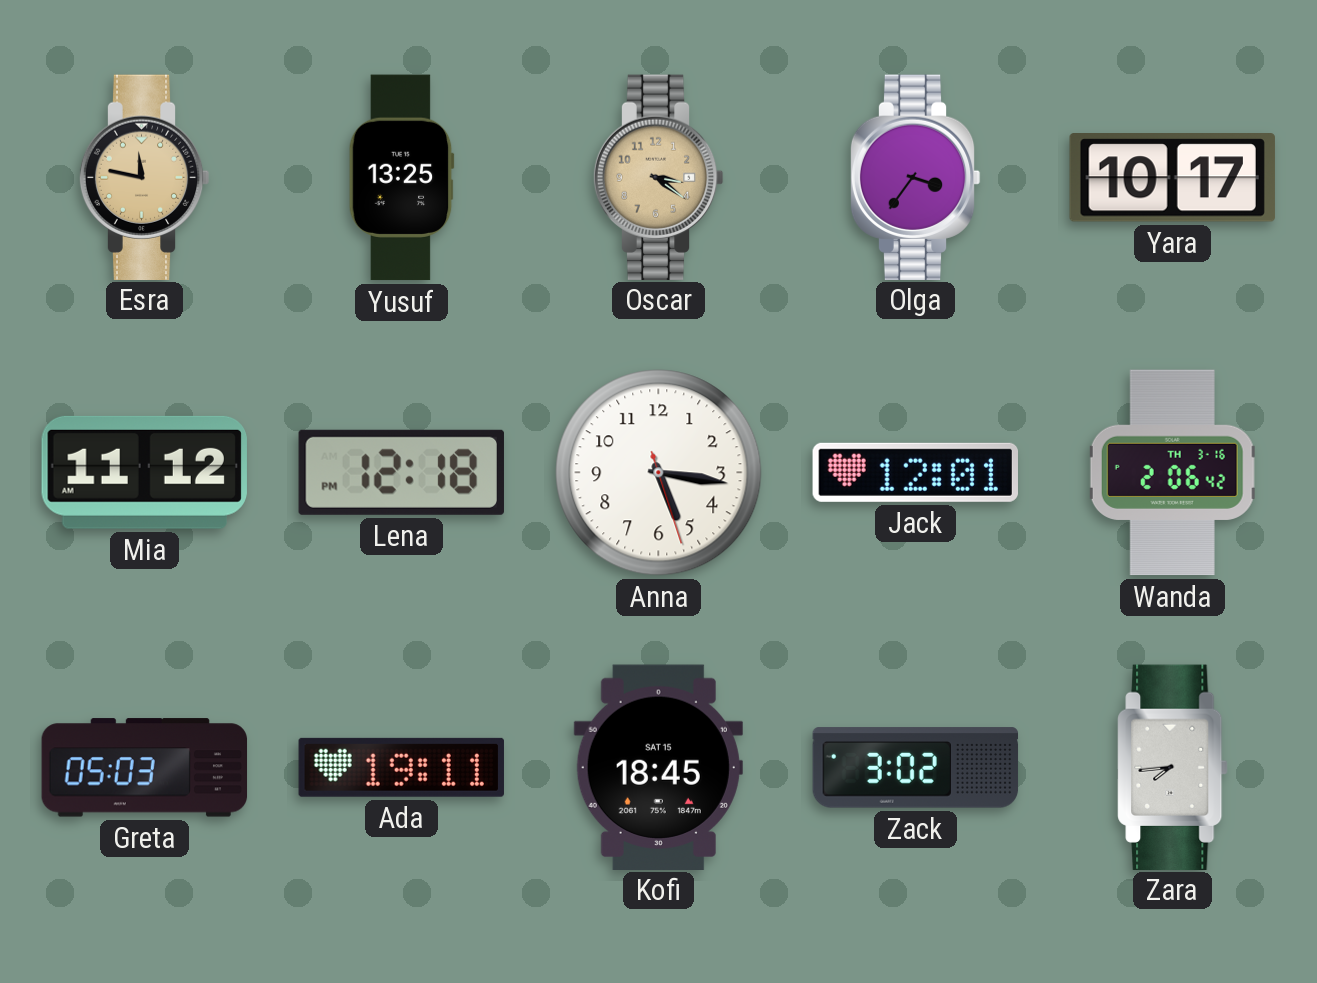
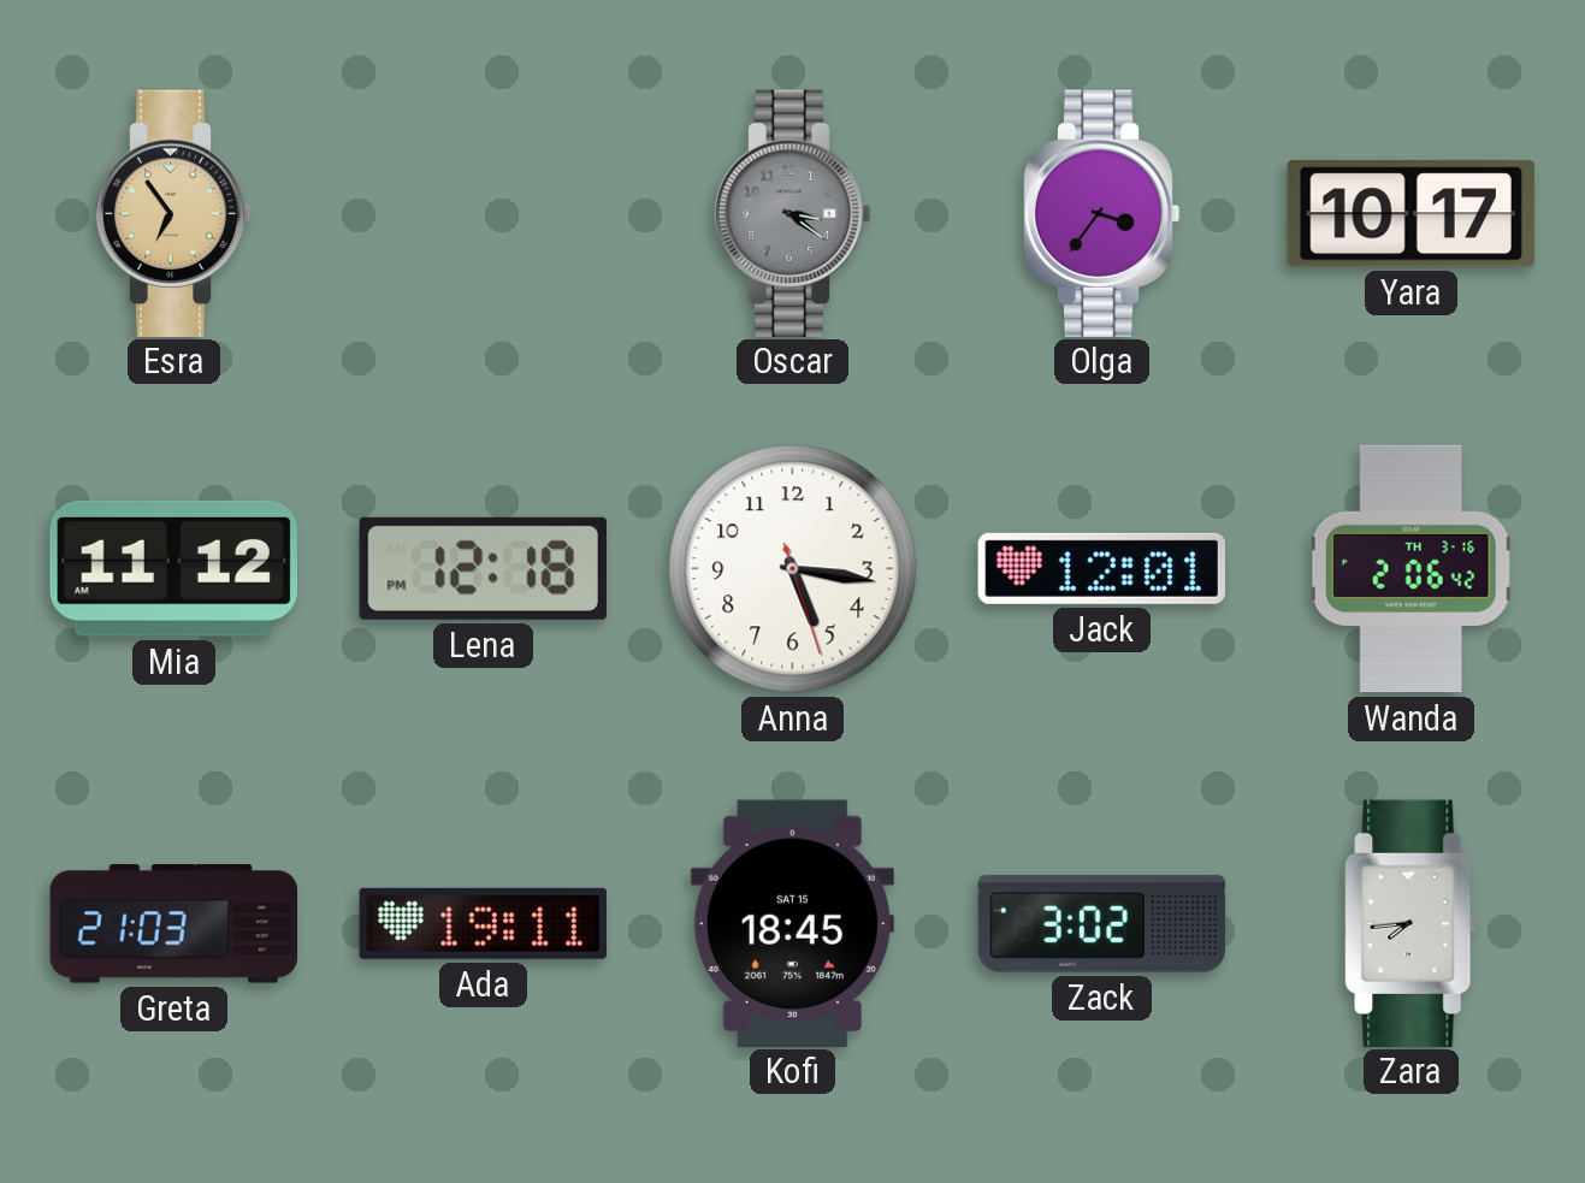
Esra: 11:47 -> 6:54 (173, 213)
Yusuf: 13:25 -> none (401, 178)
Oscar dial: champagne -> grey (792, 213)
Greta: 05:03 -> 21:03 (175, 924)
